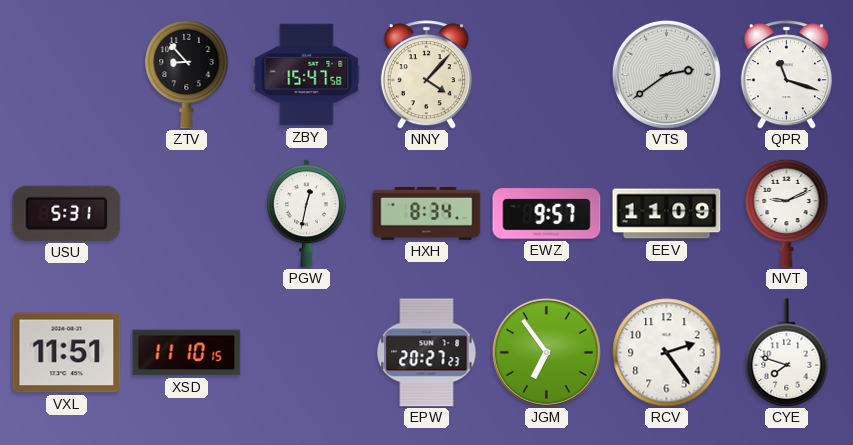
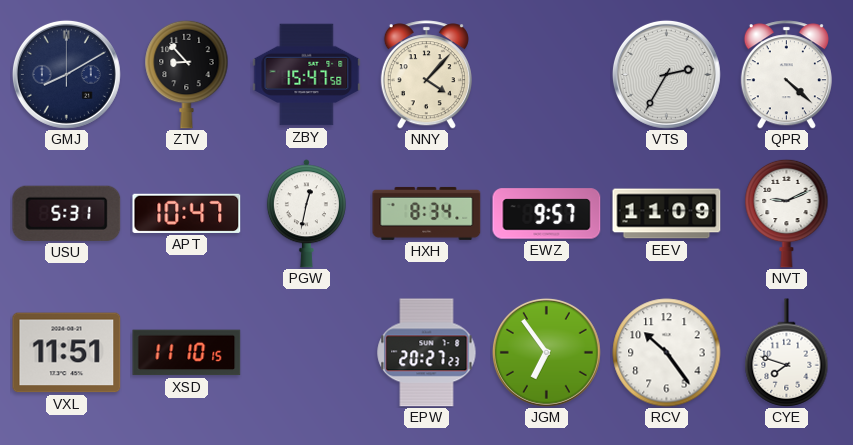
GMJ: none -> 8:10 (66, 74)
VTS: 2:39 -> 2:35 (666, 74)
QPR: 11:18 -> 4:22 (786, 75)
APT: none -> 10:47 (187, 213)
RCV: 2:24 -> 10:24 (667, 353)
